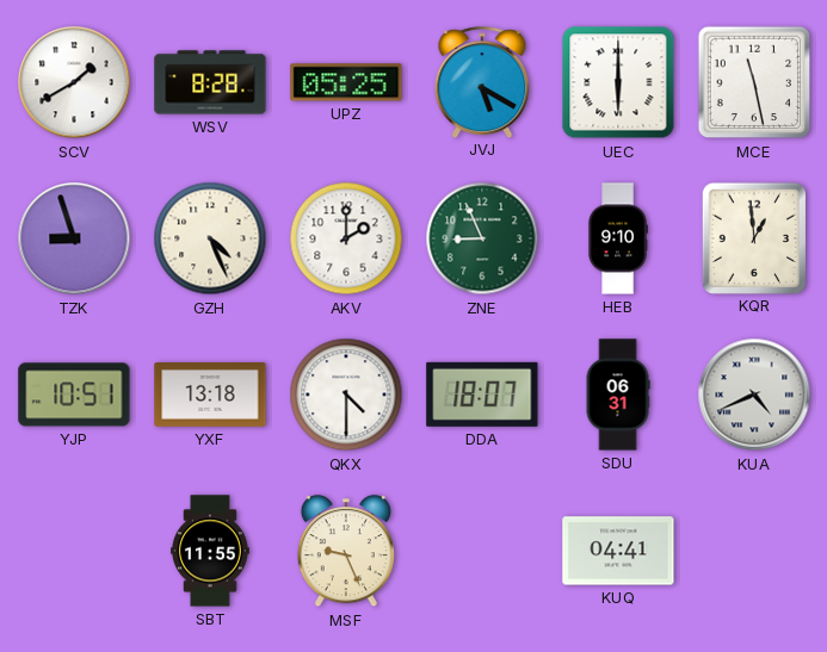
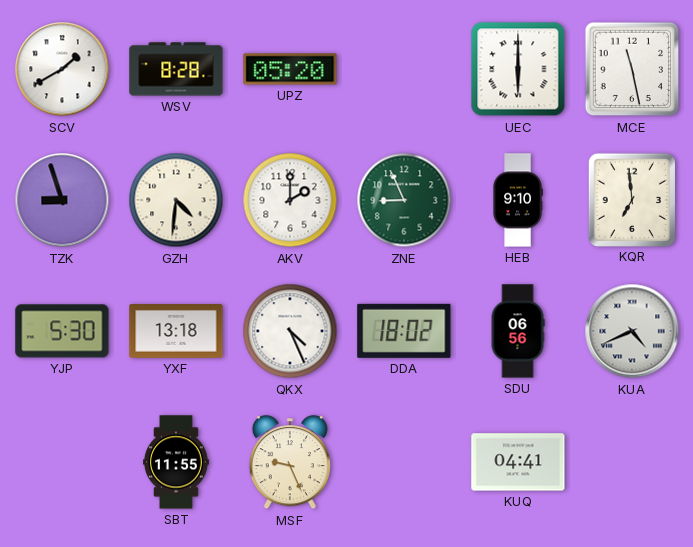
UPZ: 05:25 -> 05:20 (290, 69)
JVJ: 5:20 -> none (482, 82)
GZH: 4:26 -> 4:31 (176, 200)
KQR: 12:59 -> 6:59 (631, 199)
YJP: 10:51 -> 5:30 (62, 331)
QKX: 4:30 -> 4:26 (290, 331)
DDA: 18:07 -> 18:02 (404, 331)
SDU: 06:31 -> 06:56 (518, 331)
